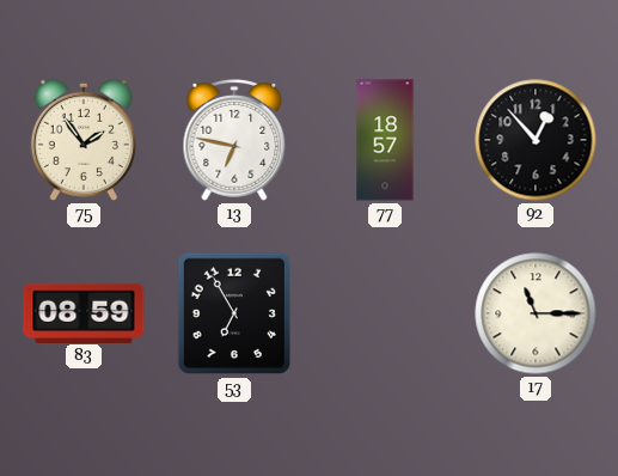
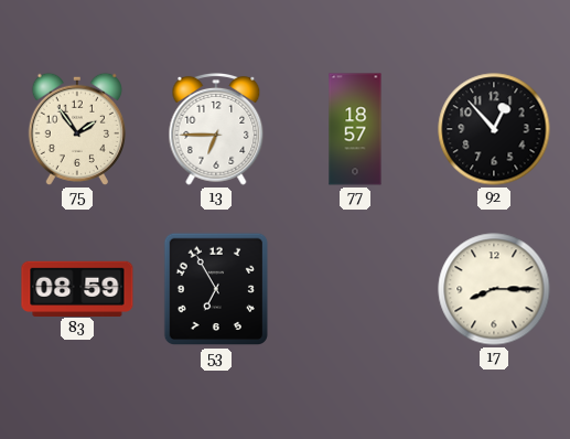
13: 6:47 -> 6:45 (216, 130)
17: 11:15 -> 8:15 (494, 289)
